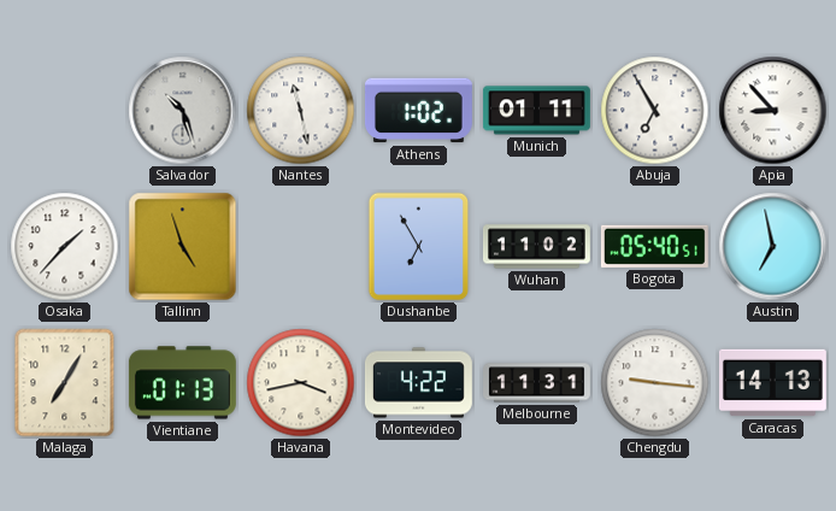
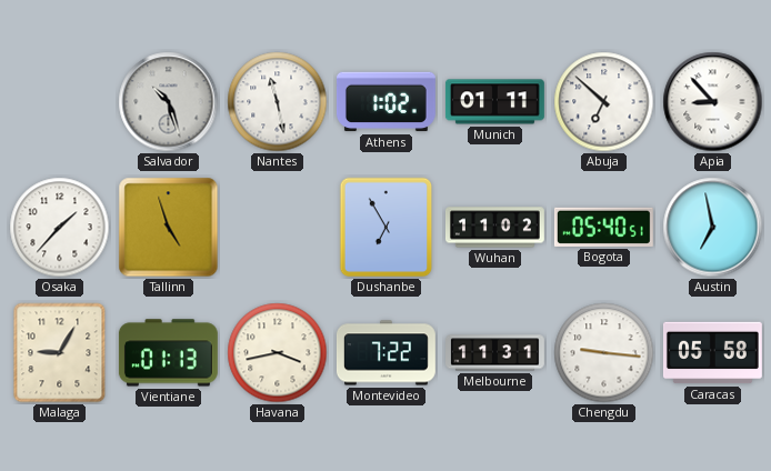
Abuja: 6:55 -> 6:52 (604, 102)
Malaga: 7:05 -> 9:05 (60, 353)
Montevideo: 4:22 -> 7:22 (385, 353)
Caracas: 14:13 -> 05:58 (712, 353)
